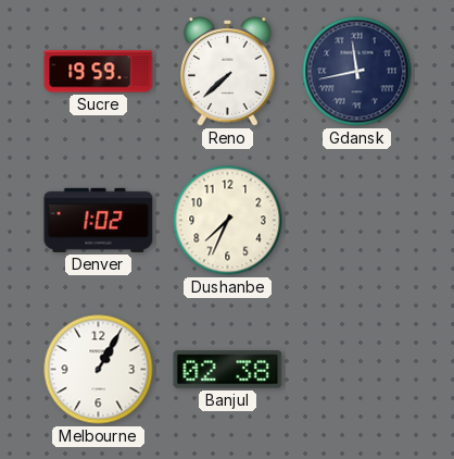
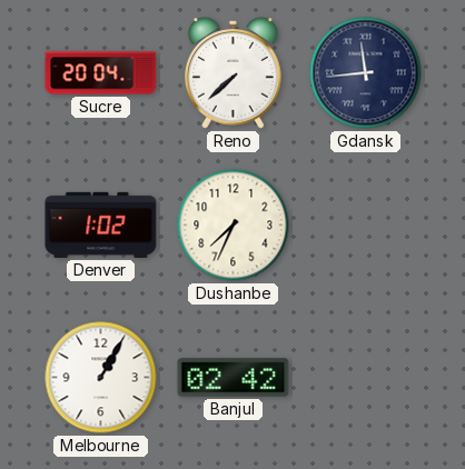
Sucre: 19:59 -> 20:04 (101, 73)
Gdansk: 11:43 -> 11:44 (366, 73)
Banjul: 02:38 -> 02:42 (234, 378)
